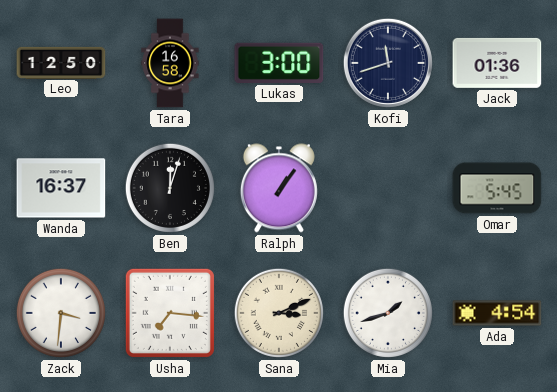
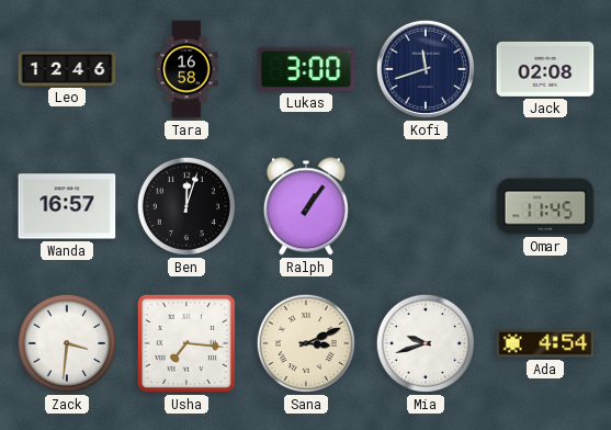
Leo: 12:50 -> 12:46 (67, 68)
Jack: 01:36 -> 02:08 (545, 69)
Wanda: 16:37 -> 16:57 (67, 206)
Omar: 5:45 -> 11:45 (545, 206)
Mia: 1:42 -> 9:42 (426, 343)
